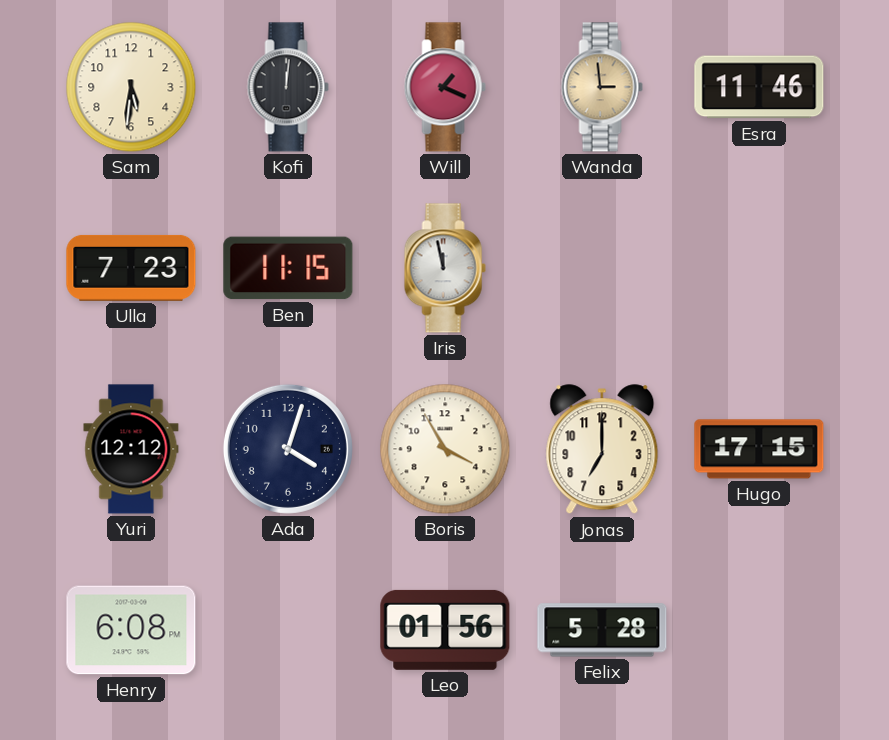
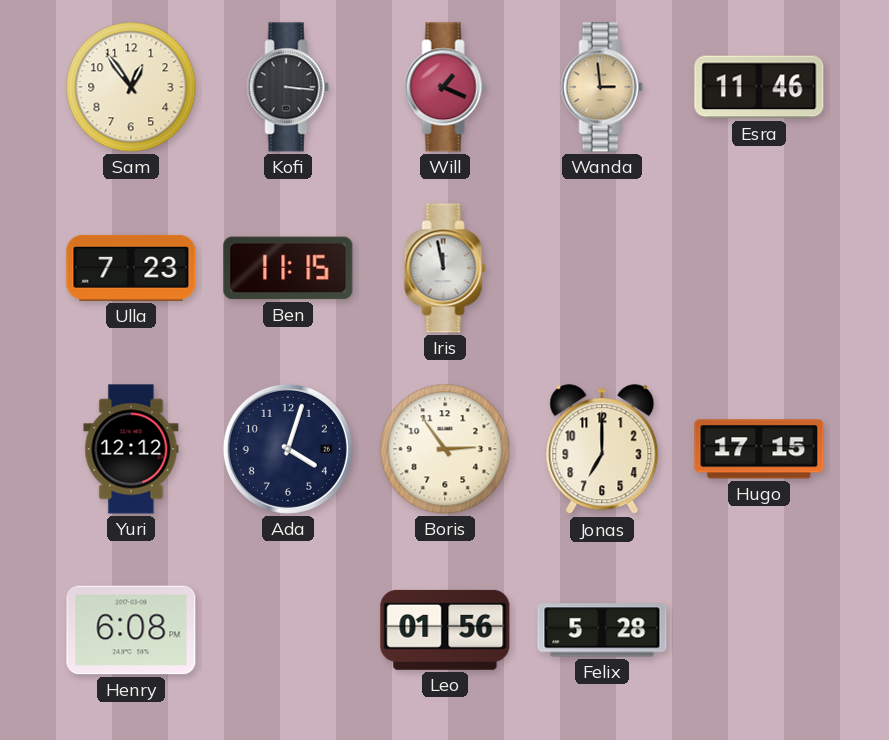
Sam: 5:31 -> 12:54 (131, 87)
Kofi: 12:01 -> 3:16 (288, 87)
Boris: 3:55 -> 2:54 (445, 449)
